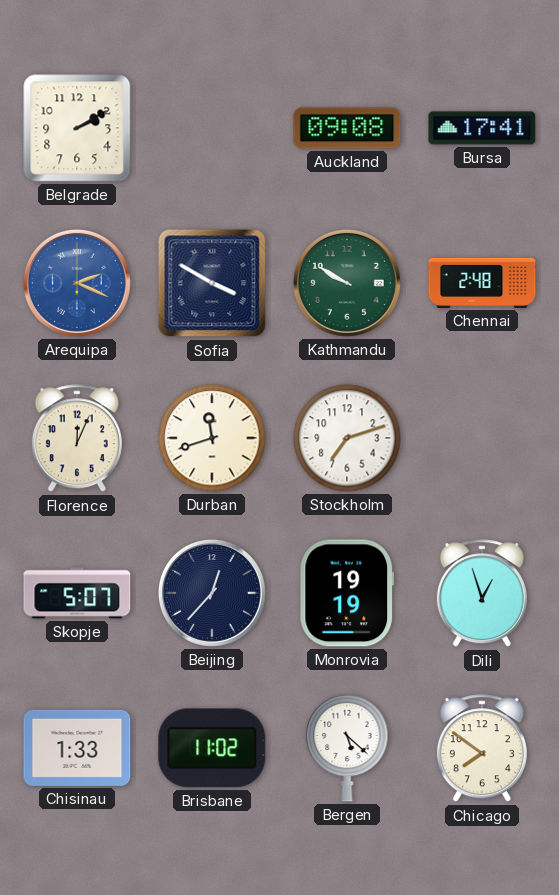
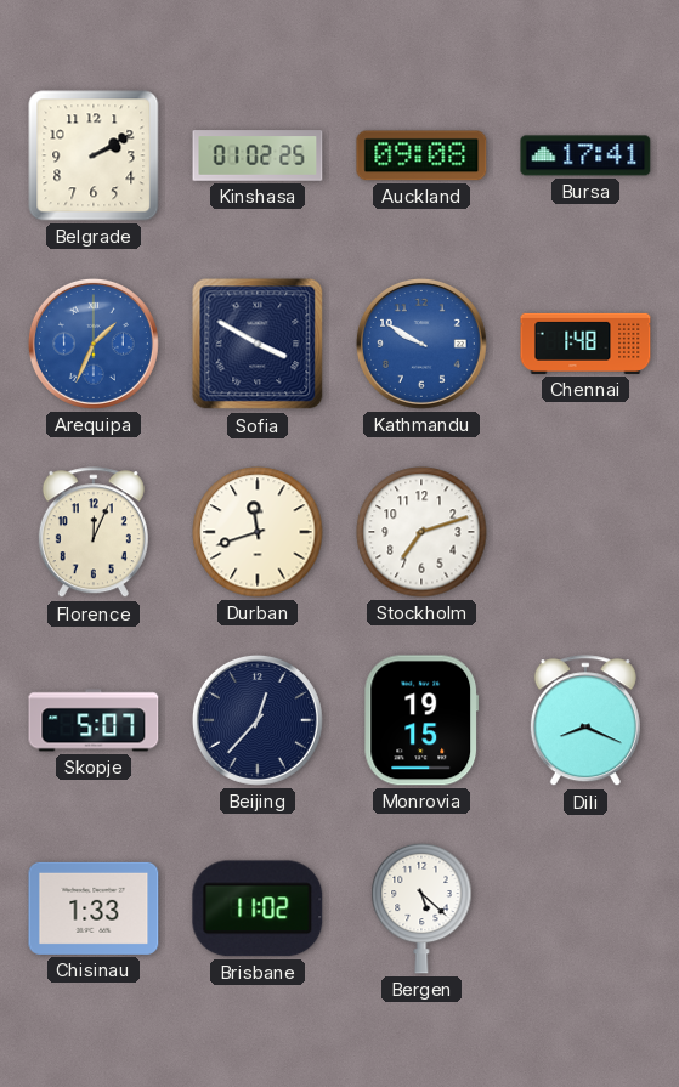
Kinshasa: none -> 01:02 (258, 155)
Arequipa: 2:19 -> 1:34 (94, 344)
Kathmandu dial: green -> blue (421, 344)
Chennai: 2:48 -> 1:48 (585, 344)
Monrovia: 19:19 -> 19:15 (421, 720)
Dili: 12:57 -> 8:19 (585, 721)
Chicago: 7:51 -> none (482, 749)
